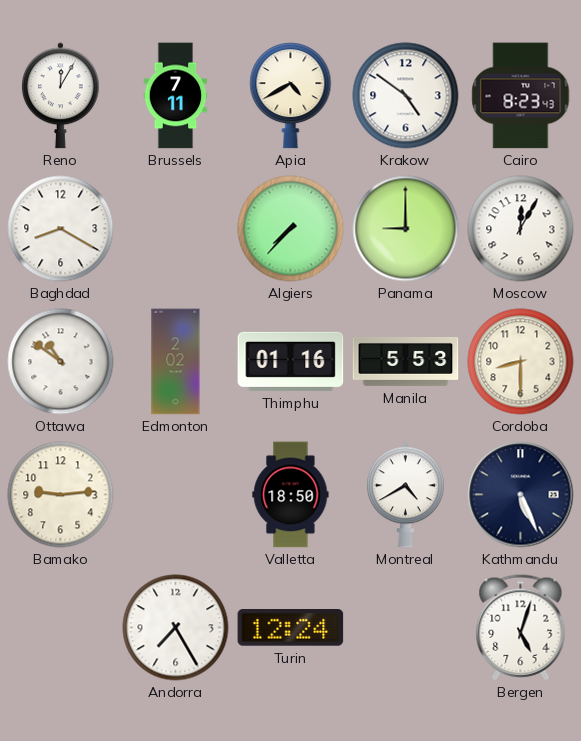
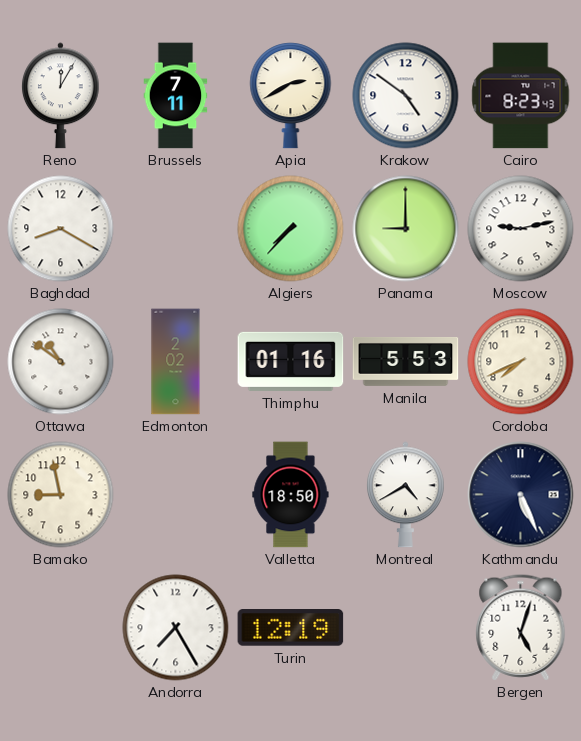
Apia: 4:40 -> 2:40 (291, 96)
Moscow: 12:05 -> 9:13 (521, 229)
Cordoba: 8:30 -> 7:41 (521, 362)
Bamako: 9:14 -> 8:58 (61, 495)
Turin: 12:24 -> 12:19 (291, 628)
